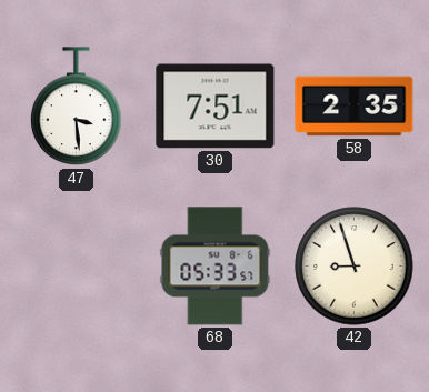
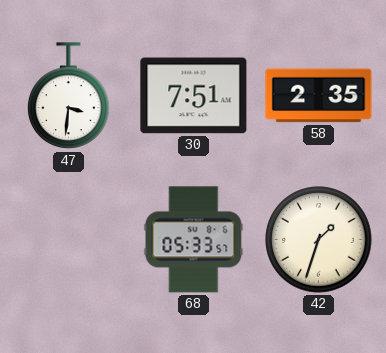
47: 3:29 -> 3:31 (69, 96)
42: 8:57 -> 1:33 (319, 240)
